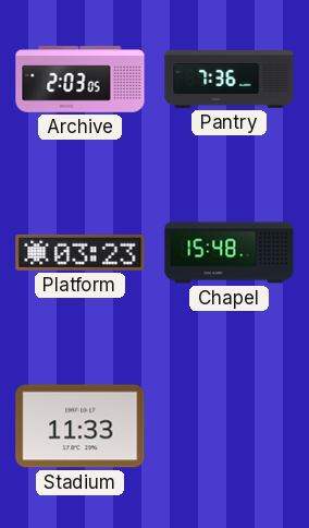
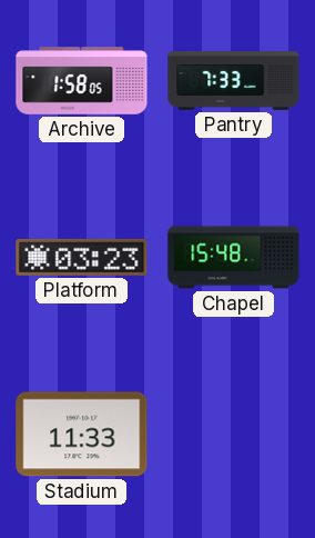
Archive: 2:03 -> 1:58 (82, 81)
Pantry: 7:36 -> 7:33 (234, 81)
